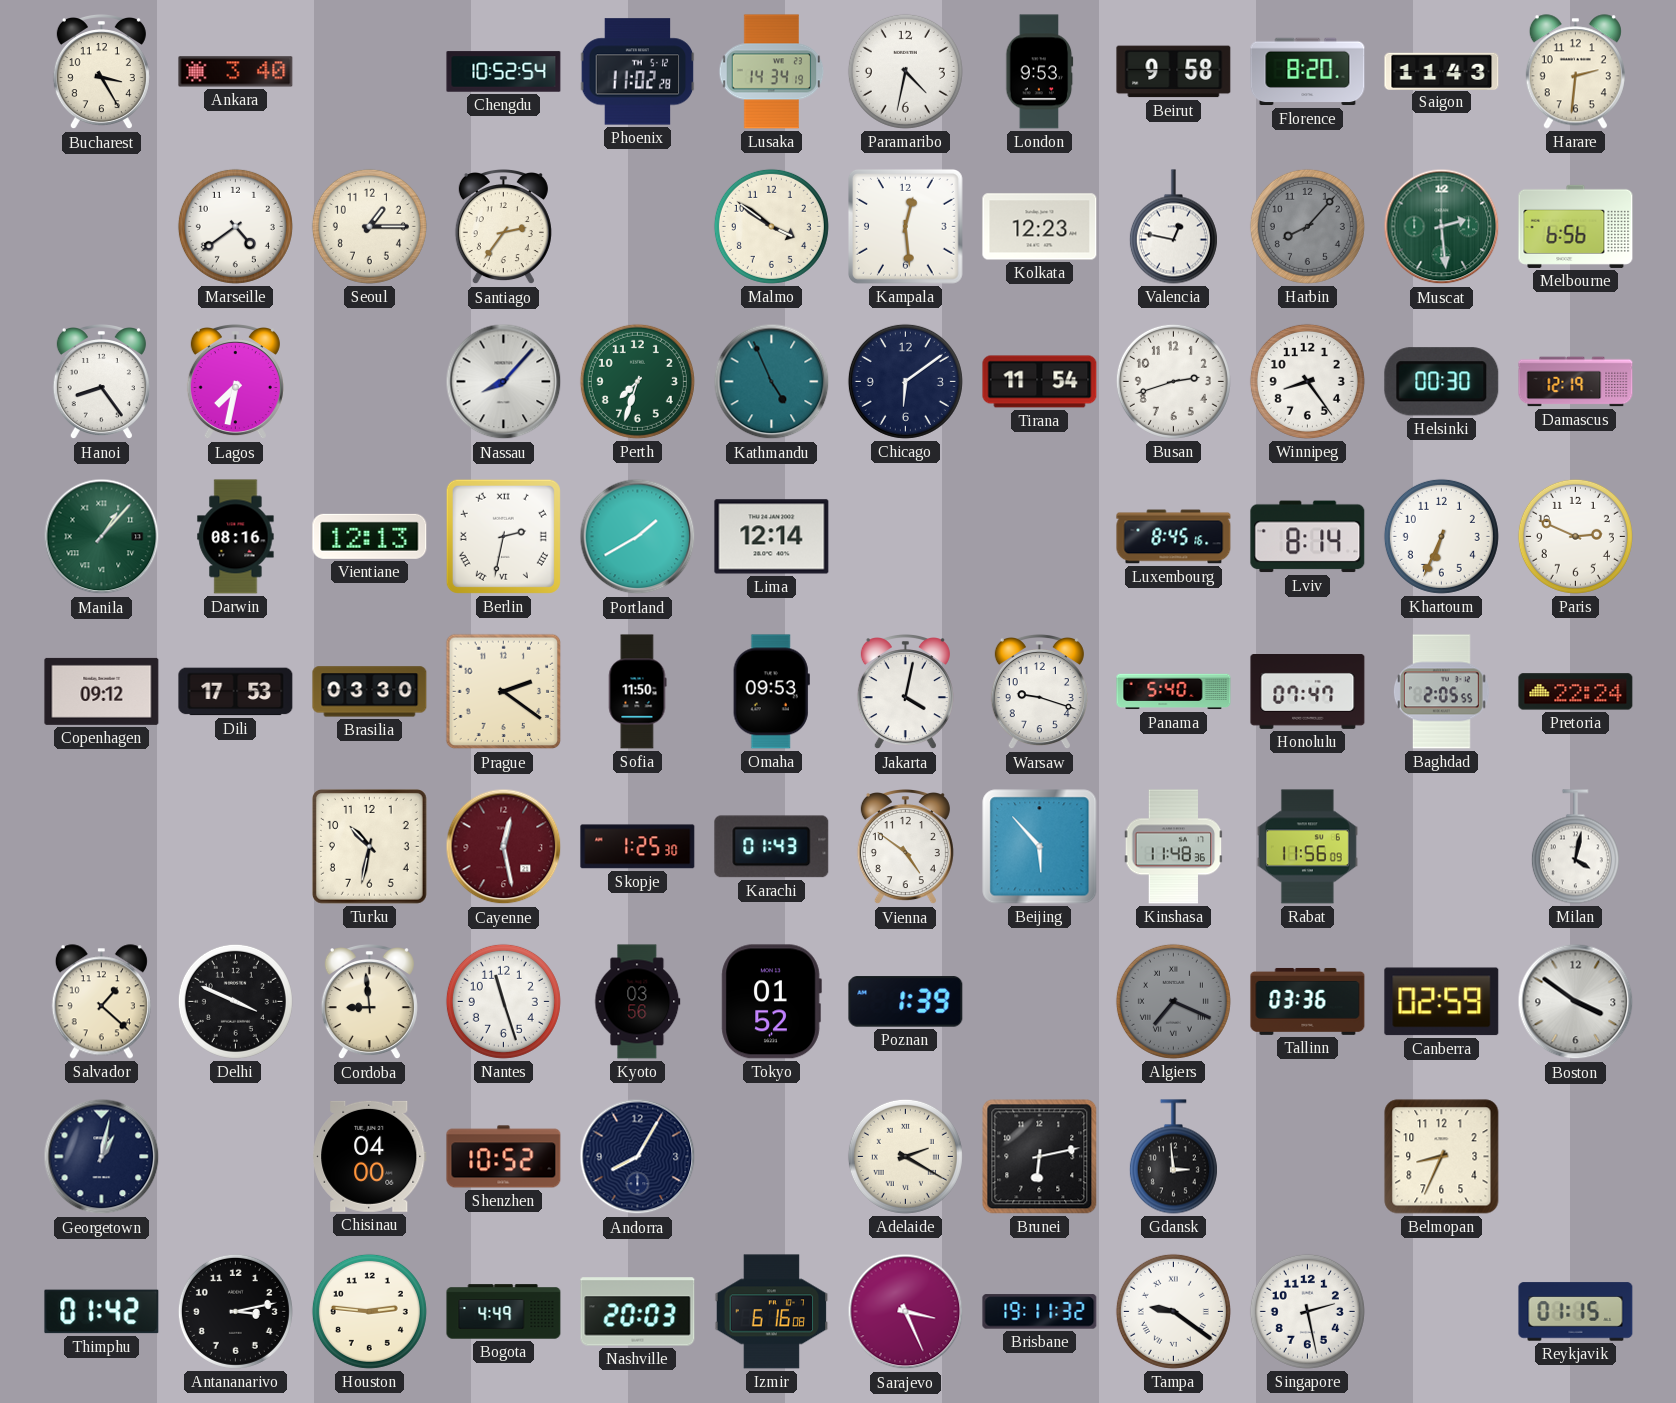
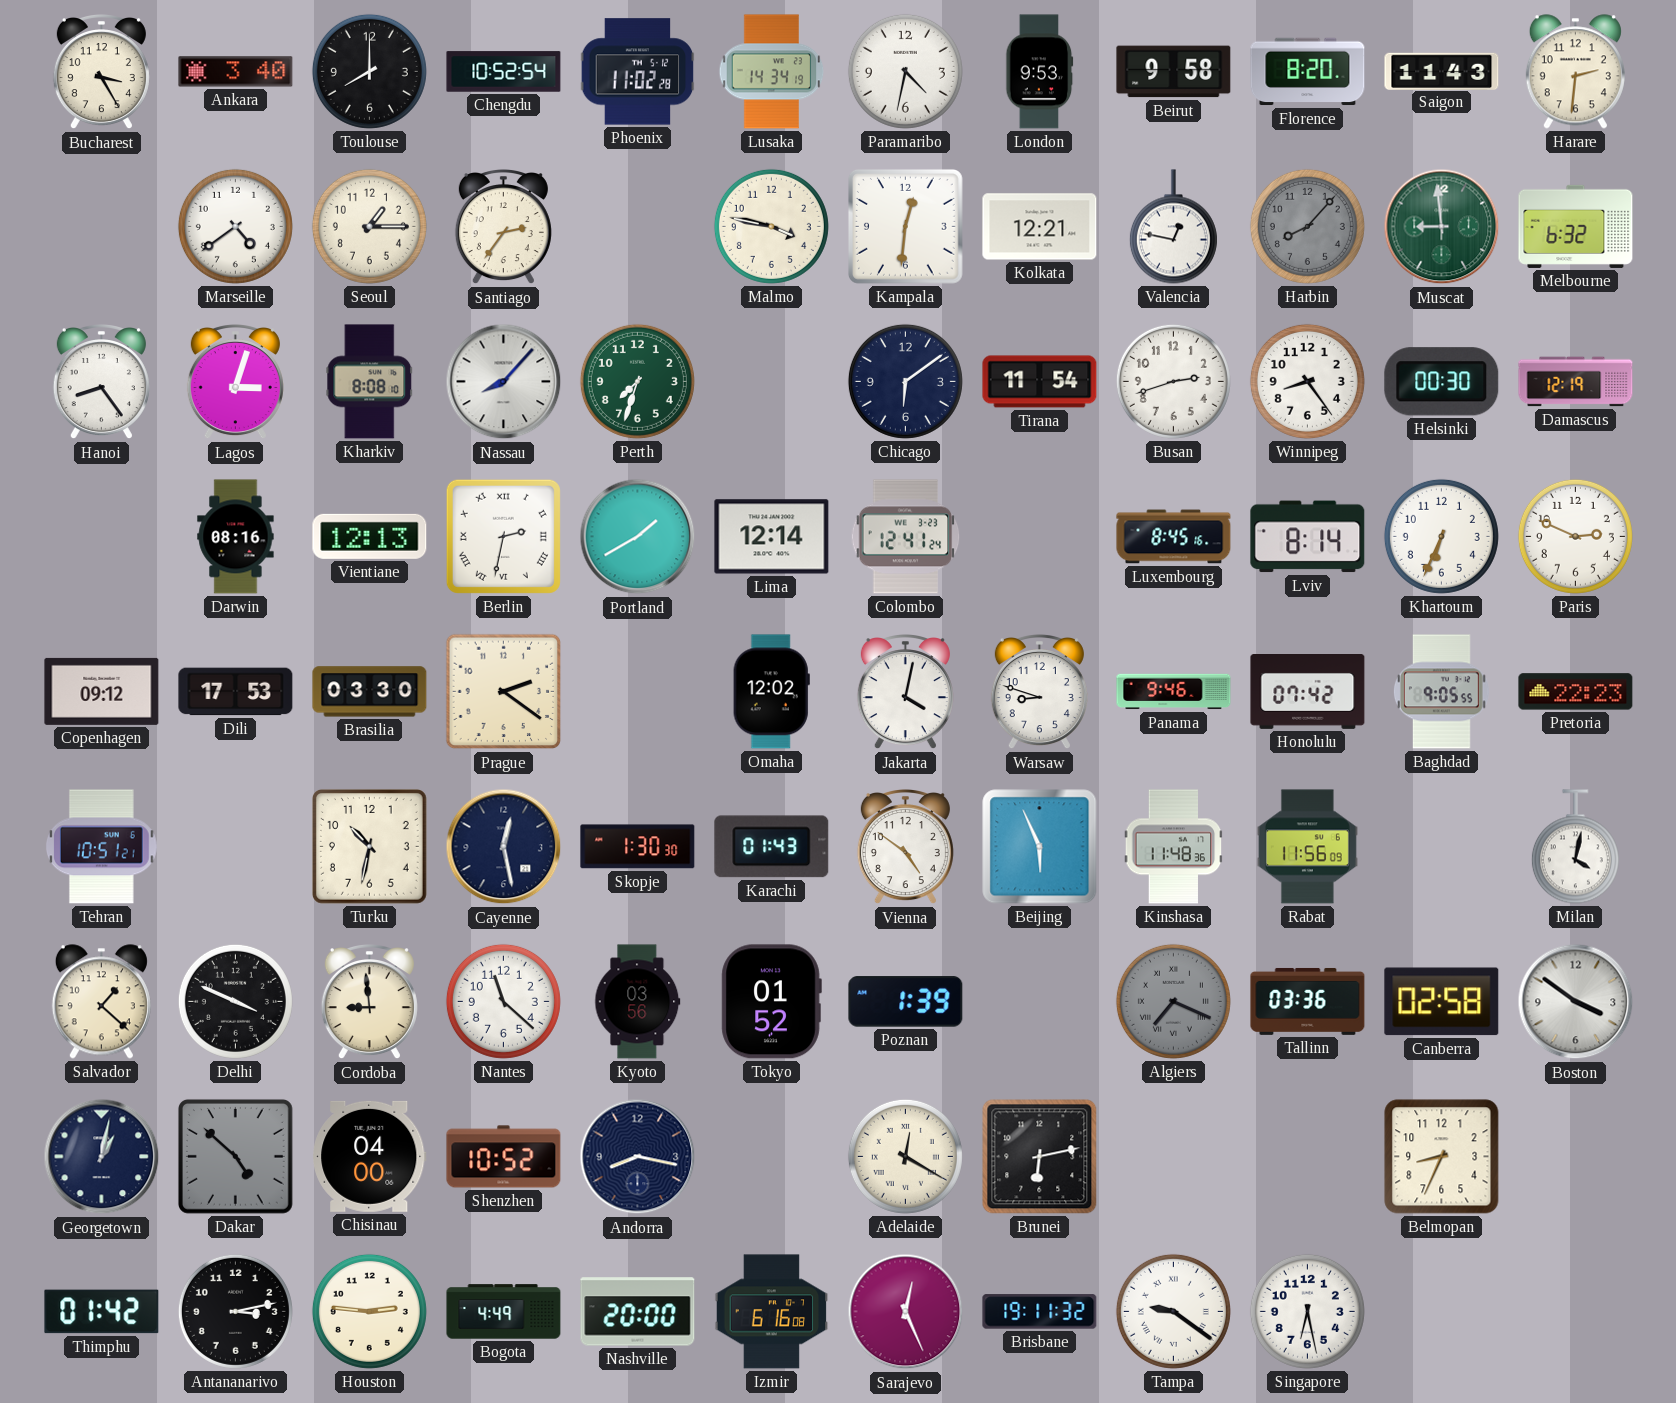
Toulouse: none -> 8:00 (369, 71)
Malmo: 3:51 -> 3:47 (771, 226)
Kampala: 12:29 -> 12:31 (905, 226)
Kolkata: 12:23 -> 12:21 (1040, 227)
Muscat: 2:29 -> 8:59 (1442, 227)
Melbourne: 6:56 -> 6:32 (1576, 226)
Lagos: 7:32 -> 3:03 (235, 383)
Kharkiv: none -> 8:08 (370, 382)
Kathmandu: 4:56 -> none (772, 382)
Manila: 1:07 -> none (102, 537)
Colombo: none -> 12:41 (906, 537)
Sofia: 11:50 -> none (637, 692)
Omaha: 09:53 -> 12:02 (771, 692)
Warsaw: 9:18 -> 8:48 (1039, 693)
Panama: 5:40 -> 9:46 (1174, 692)
Honolulu: 07:47 -> 07:42 (1308, 692)
Baghdad: 2:05 -> 9:05 (1441, 692)
Pretoria: 22:24 -> 22:23 (1576, 692)
Tehran: none -> 10:51 (101, 847)
Cayenne dial: burgundy -> navy (504, 847)
Skopje: 1:25 -> 1:30 (638, 847)
Beijing: 5:53 -> 5:56 (1040, 847)
Nantes: 11:27 -> 11:22 (503, 1001)
Canberra: 02:59 -> 02:58 (1442, 1002)
Dakar: none -> 4:52 (235, 1156)
Andorra: 8:05 -> 8:17 (638, 1157)
Adelaide: 2:20 -> 12:20 (905, 1156)
Gdansk: 2:59 -> none (1173, 1157)
Nashville: 20:03 -> 20:00 (638, 1312)
Sarajevo: 3:26 -> 12:26 (906, 1312)
Singapore: 2:28 -> 6:28 (1307, 1311)
Reykjavik: 01:15 -> none (1576, 1312)
